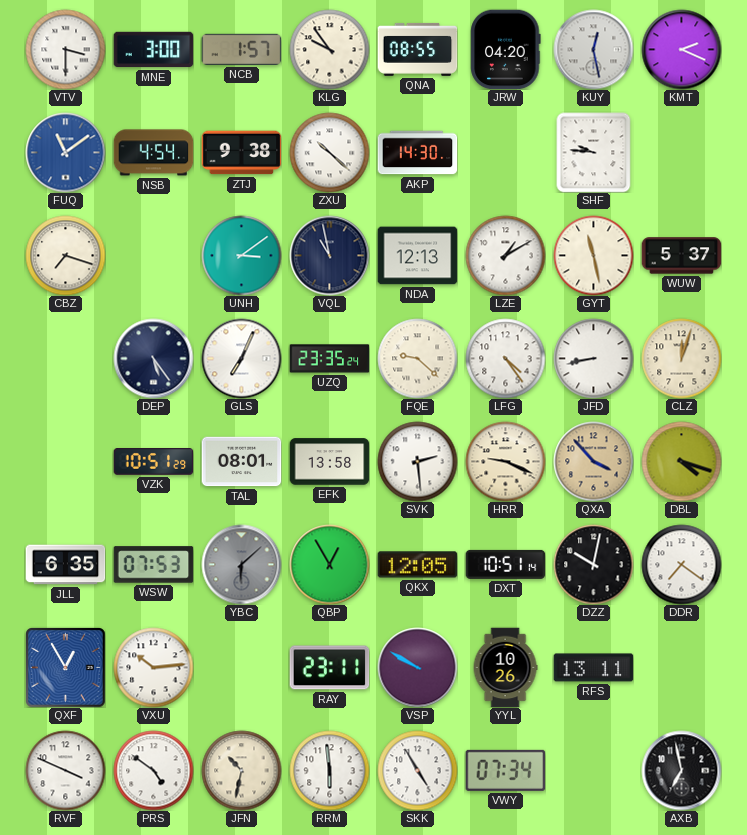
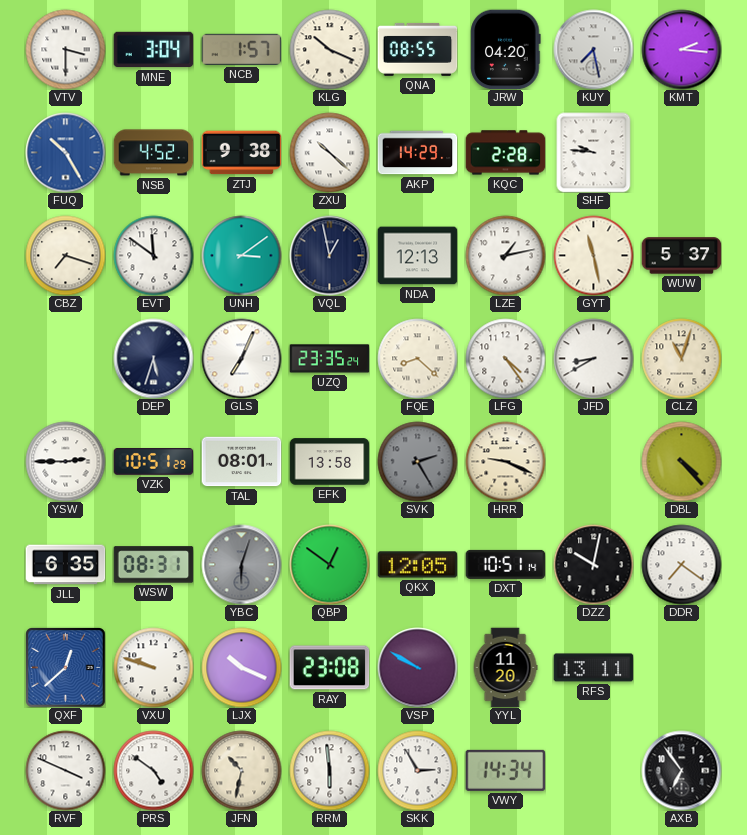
MNE: 3:00 -> 3:04 (153, 50)
KLG: 9:54 -> 10:19 (329, 49)
KUY: 12:28 -> 7:28 (593, 49)
KMT: 2:19 -> 2:16 (681, 49)
FUQ: 11:09 -> 10:25 (65, 152)
NSB: 4:54 -> 4:52 (153, 153)
AKP: 14:30 -> 14:29 (417, 153)
KQC: none -> 2:28 (505, 153)
EVT: none -> 11:51 (153, 255)
VQL: 10:58 -> 12:58 (329, 255)
LZE: 1:10 -> 1:13 (505, 255)
DEP: 5:24 -> 5:33 (153, 358)
FQE: 9:22 -> 8:22 (417, 358)
JFD: 8:43 -> 8:40 (593, 358)
CLZ: 12:03 -> 11:03 (681, 358)
YSW: none -> 2:45 (65, 461)
SVK: 2:29 -> 2:25 (417, 461)
SVK dial: white -> grey (417, 461)
QXA: 3:53 -> none (593, 461)
DBL: 4:18 -> 4:23 (681, 461)
WSW: 07:53 -> 08:31 (153, 565)
YBC: 6:08 -> 6:03 (241, 564)
QBP: 12:55 -> 12:51 (329, 564)
QXF: 12:55 -> 12:38 (66, 668)
VXU: 10:14 -> 9:48 (153, 667)
LJX: none -> 10:19 (241, 667)
RAY: 23:11 -> 23:08 (329, 668)
YYL: 10:26 -> 11:20 (505, 667)
SKK: 4:55 -> 2:55 (417, 770)
VWY: 07:34 -> 14:34 (505, 770)
AXB: 6:58 -> 6:54 (681, 770)
